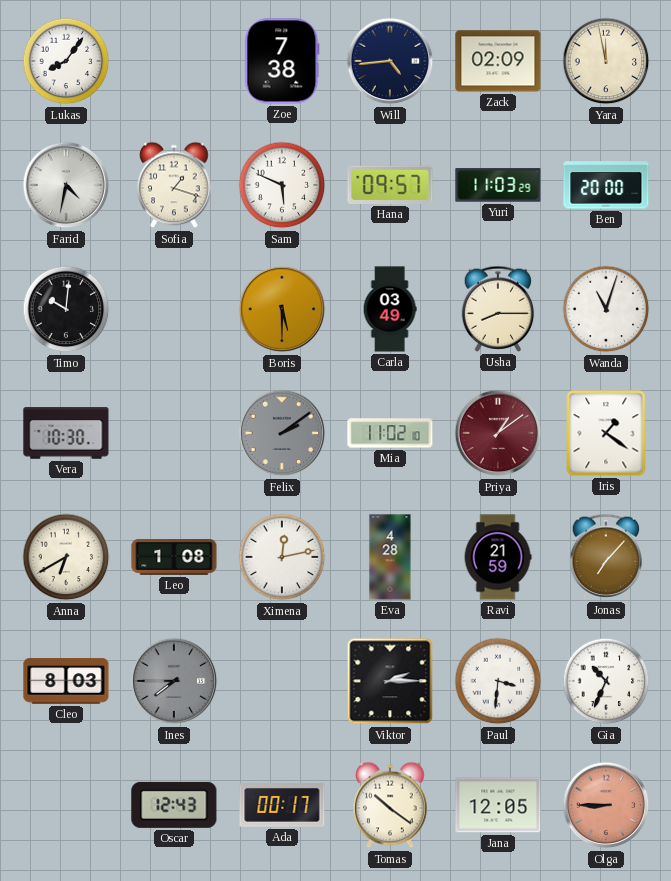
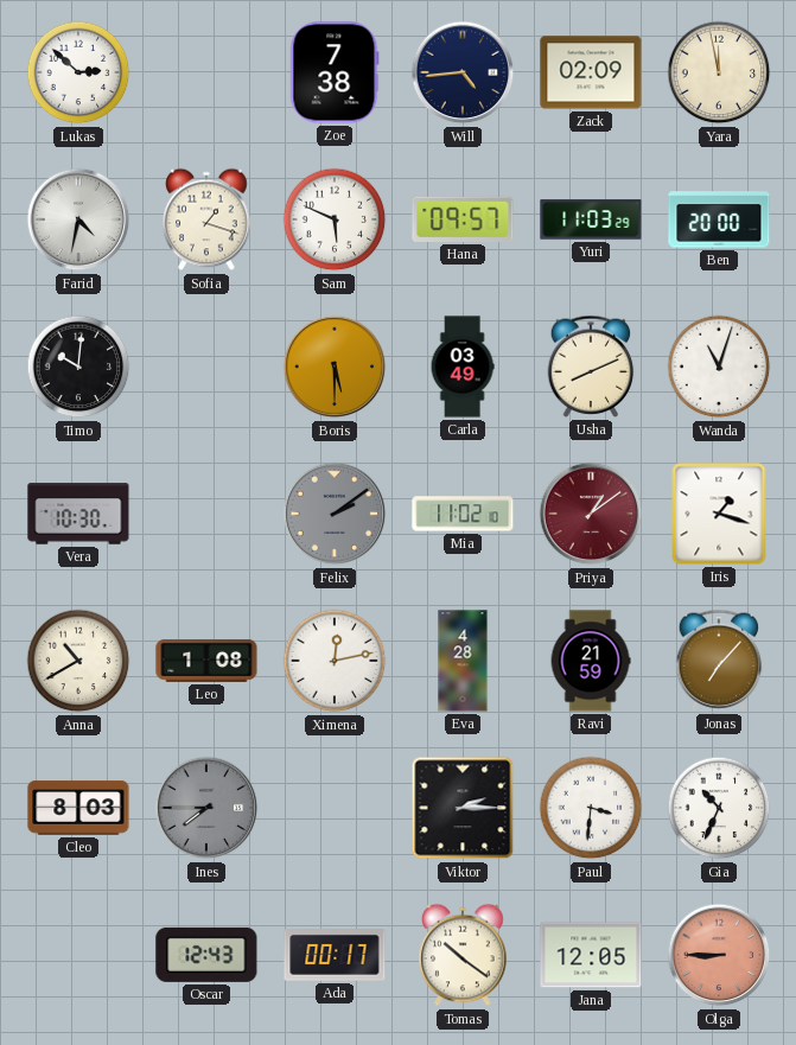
Lukas: 8:06 -> 2:52 (78, 72)
Usha: 8:15 -> 8:11 (591, 367)
Iris: 1:21 -> 1:18 (719, 514)
Anna: 6:40 -> 10:40 (78, 661)
